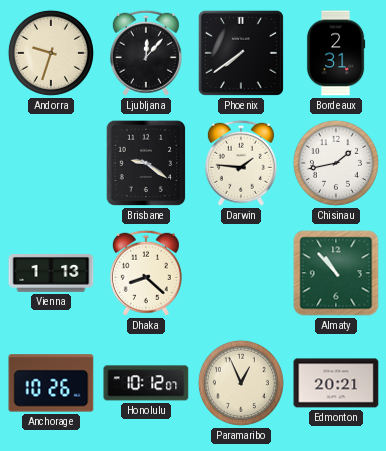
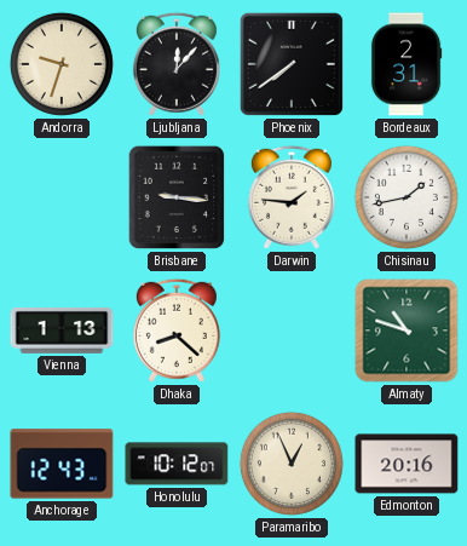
Brisbane: 9:21 -> 9:16 (177, 197)
Almaty: 10:53 -> 10:48 (407, 331)
Anchorage: 10:26 -> 12:43 (62, 464)
Edmonton: 20:21 -> 20:16 (407, 464)
